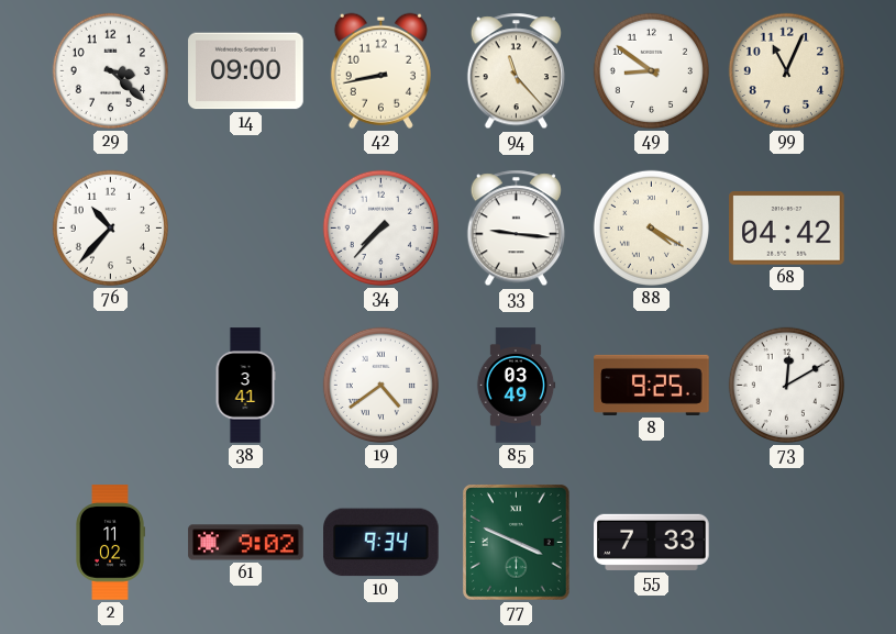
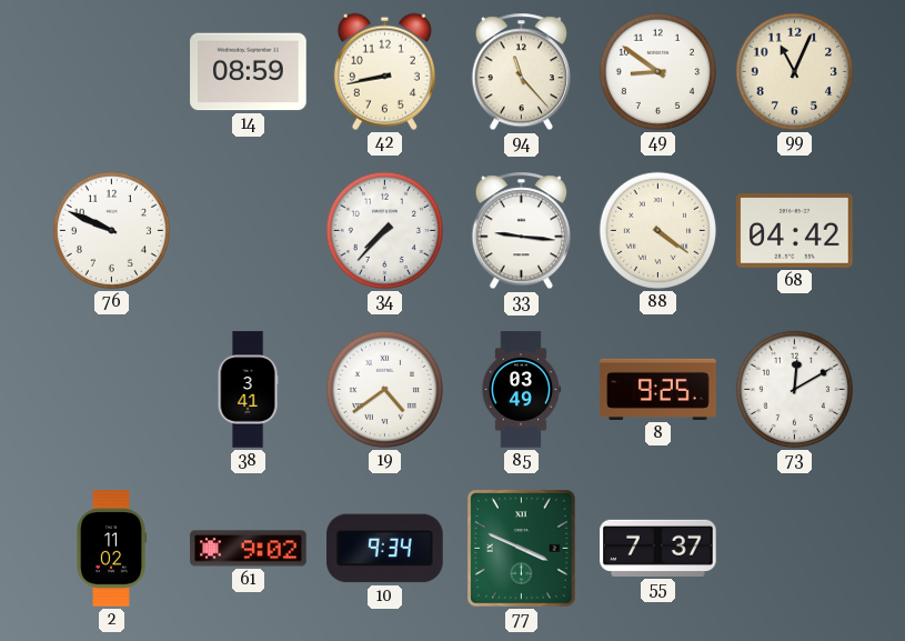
29: 3:22 -> none (110, 70)
14: 09:00 -> 08:59 (249, 72)
76: 10:37 -> 9:49 (111, 230)
88: 4:20 -> 4:21 (657, 230)
55: 7:33 -> 7:37 (658, 548)
